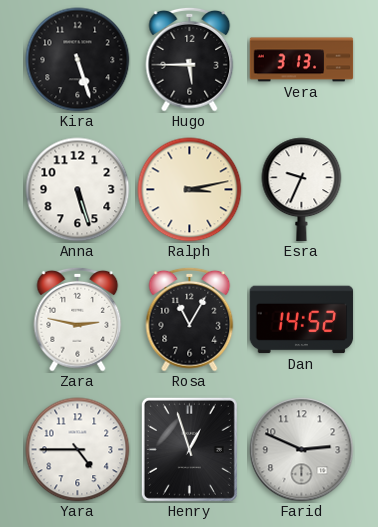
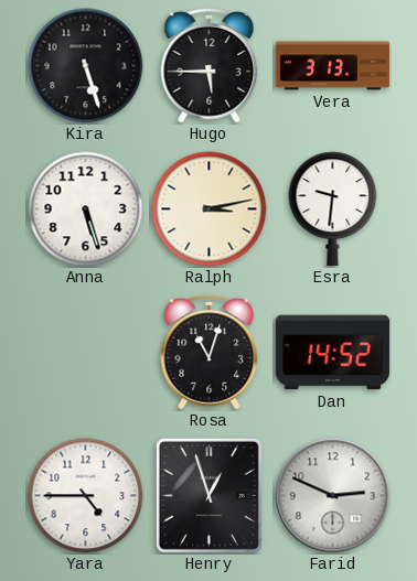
Esra: 9:34 -> 9:31 (333, 209)
Zara: 2:47 -> none (78, 319)
Rosa: 11:05 -> 11:03 (210, 352)
